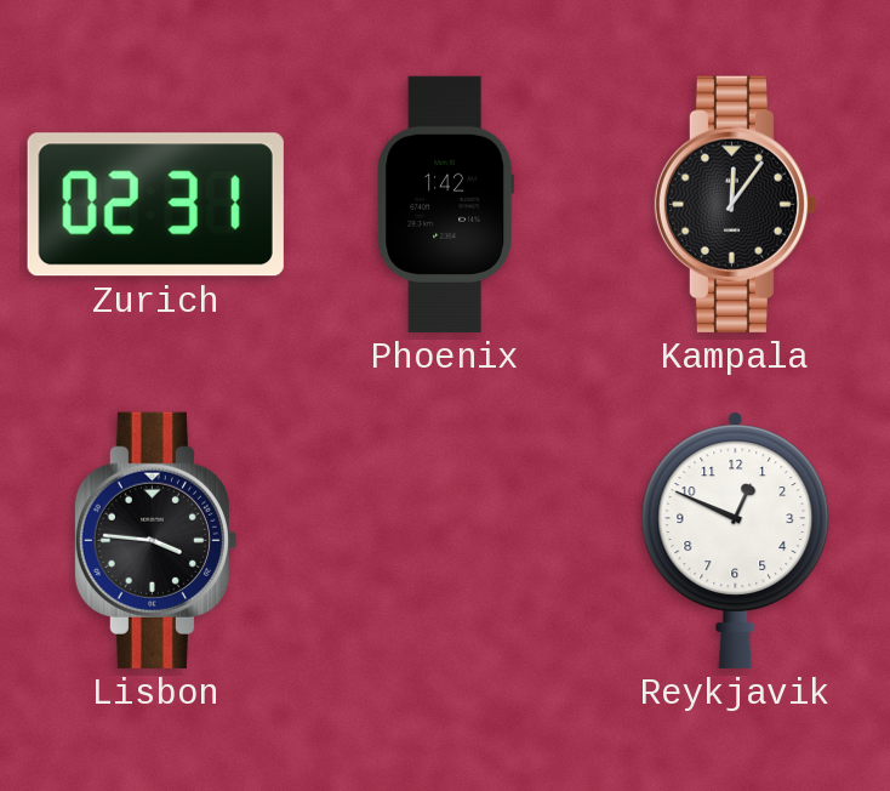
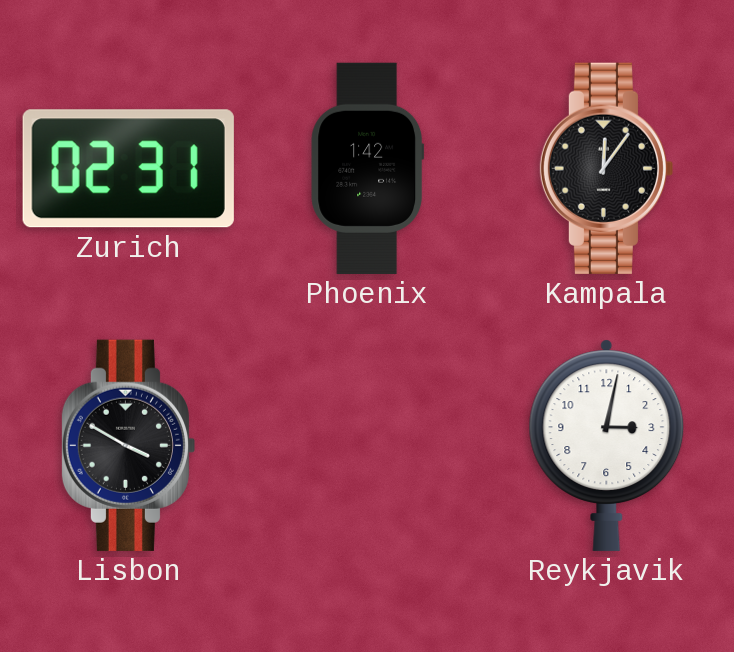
Lisbon: 3:46 -> 3:50 (128, 445)
Reykjavik: 12:49 -> 3:02 (607, 445)
